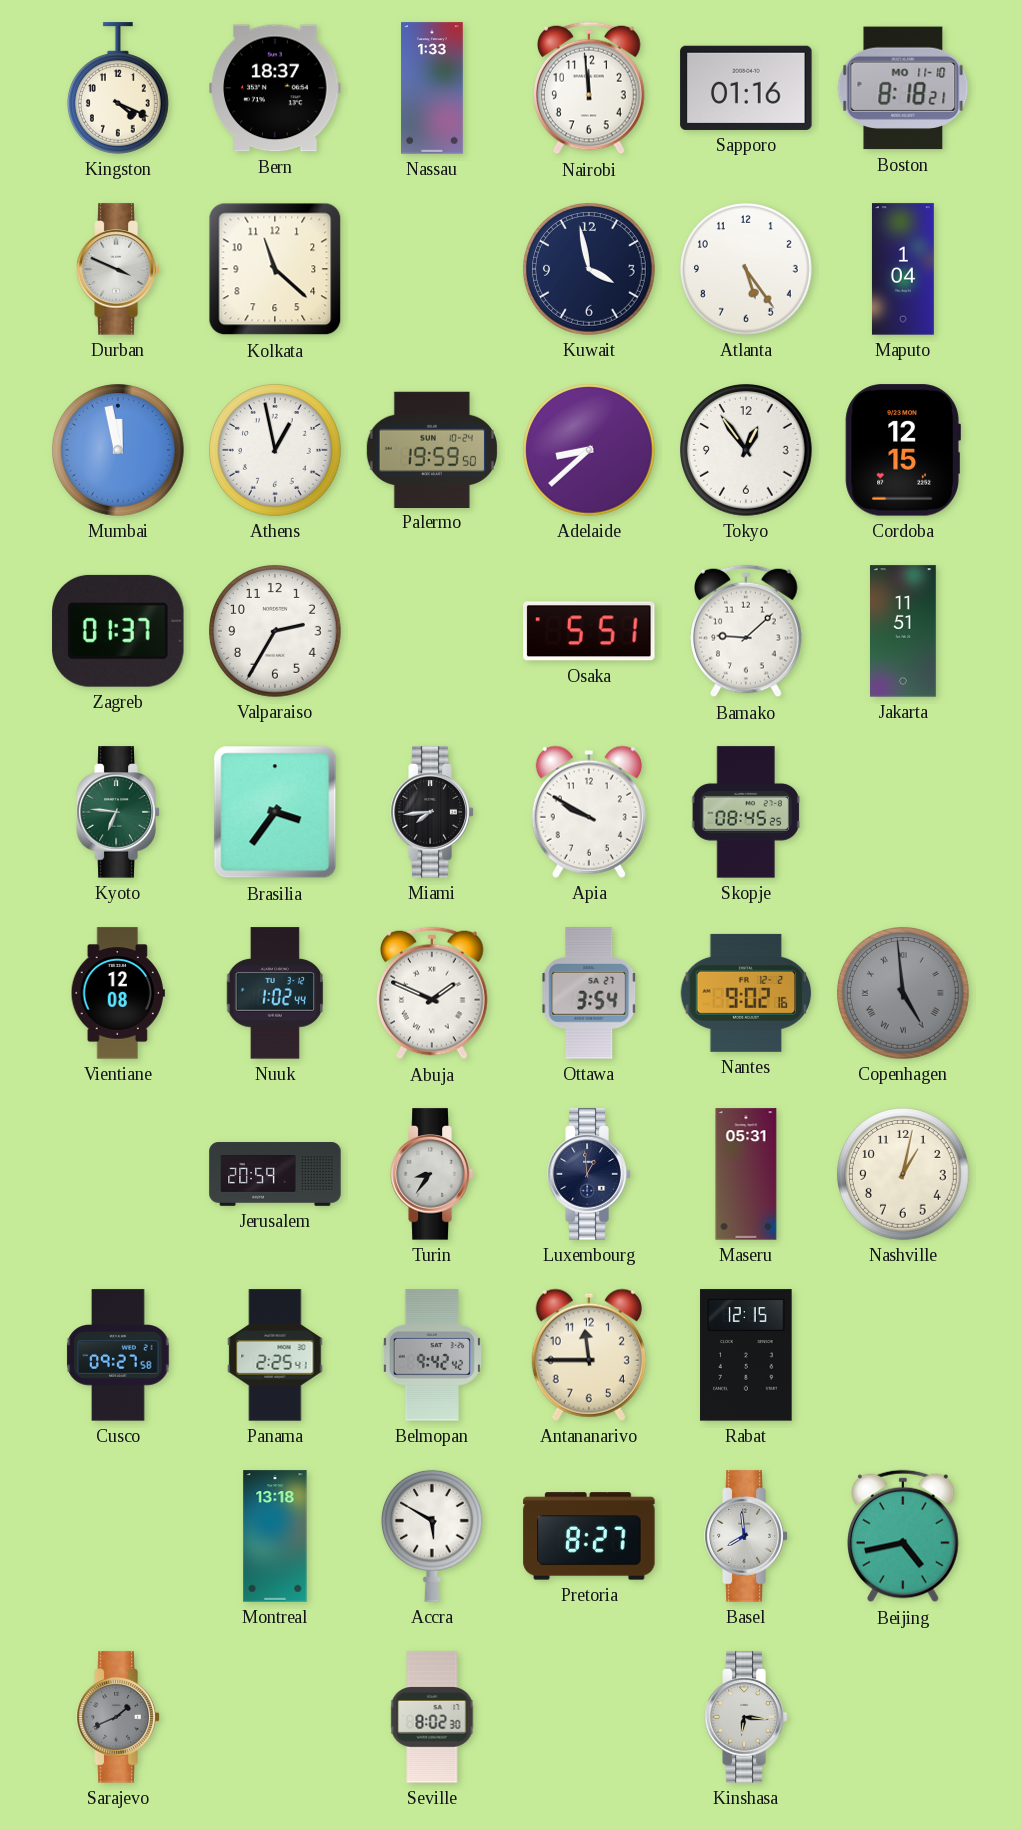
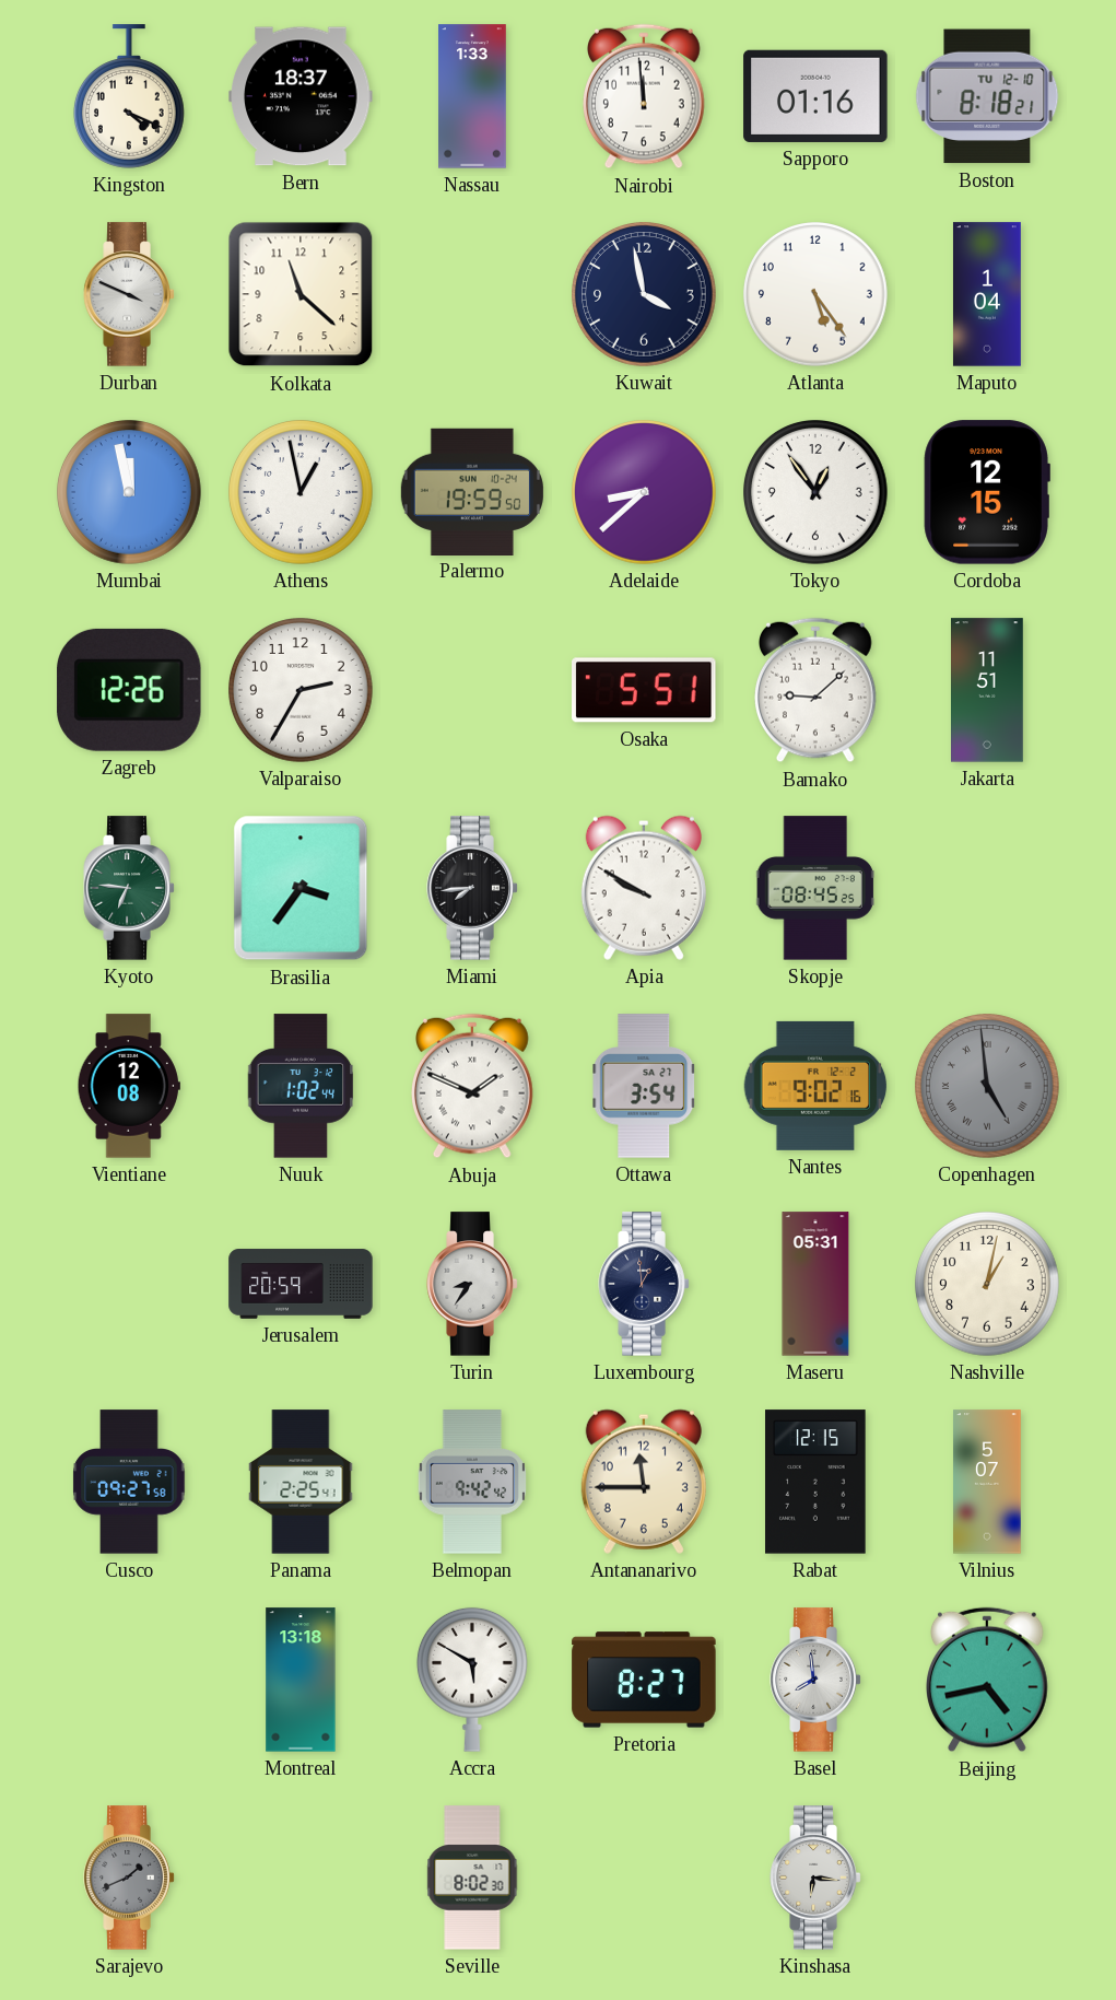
Boston date: MO 11-10 -> TU 12-10 (987, 96)
Zagreb: 01:37 -> 12:26 (129, 690)
Vilnius: none -> 5:07 (987, 1482)
